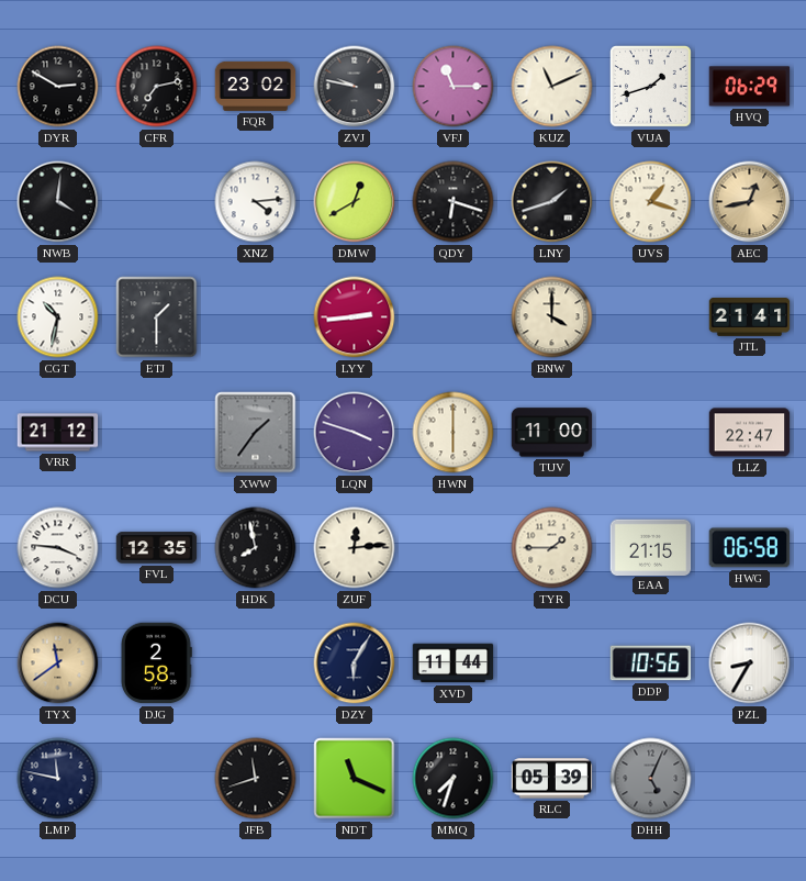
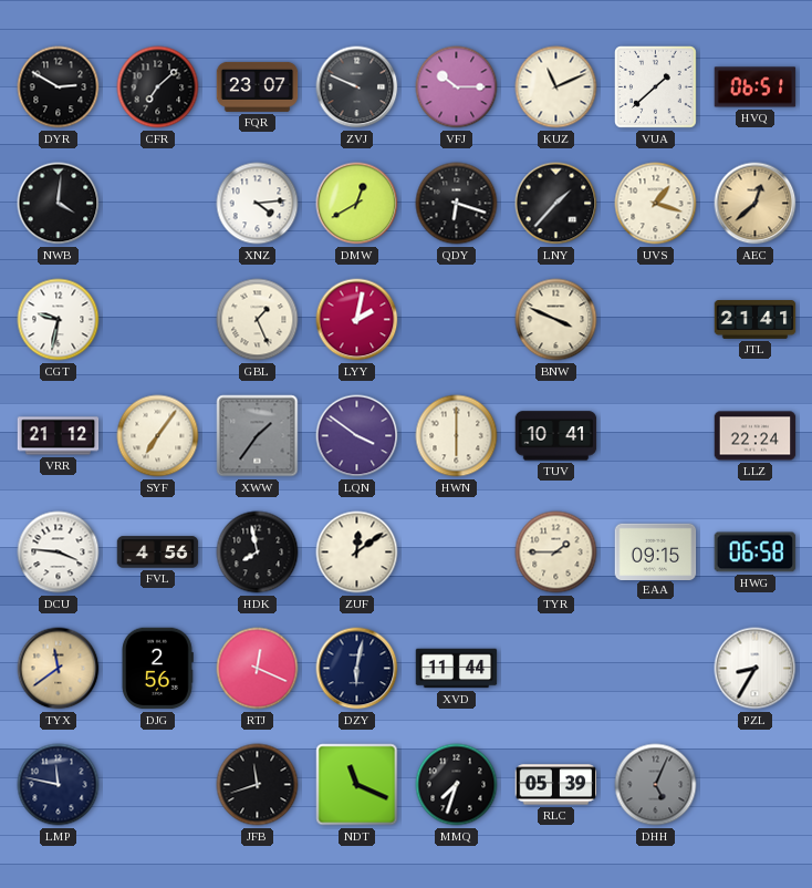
CFR: 7:13 -> 7:08 (158, 87)
FQR: 23:02 -> 23:07 (258, 86)
ZVJ: 9:47 -> 9:49 (357, 87)
VFJ: 11:15 -> 10:15 (457, 87)
VUA: 1:42 -> 1:38 (656, 87)
HVQ: 06:29 -> 06:51 (756, 87)
LNY: 1:42 -> 1:37 (556, 204)
AEC: 12:43 -> 12:38 (756, 204)
CGT: 10:32 -> 9:32 (59, 320)
ETJ: 1:30 -> none (157, 317)
GBL: none -> 1:26 (258, 320)
LYY: 2:44 -> 2:02 (357, 320)
BNW: 4:00 -> 3:49 (556, 320)
SYF: none -> 7:06 (158, 436)
LQN: 3:48 -> 3:51 (357, 436)
TUV: 11:00 -> 10:41 (556, 436)
LLZ: 22:47 -> 22:24 (756, 436)
FVL: 12:35 -> 4:56 (158, 553)
ZUF: 12:14 -> 12:09 (357, 553)
EAA: 21:15 -> 09:15 (656, 551)
DJG: 2:58 -> 2:56 (157, 669)
RTJ: none -> 12:19 (258, 669)
DZY: 6:05 -> 6:02 (357, 669)
DDP: 10:56 -> none (651, 663)
